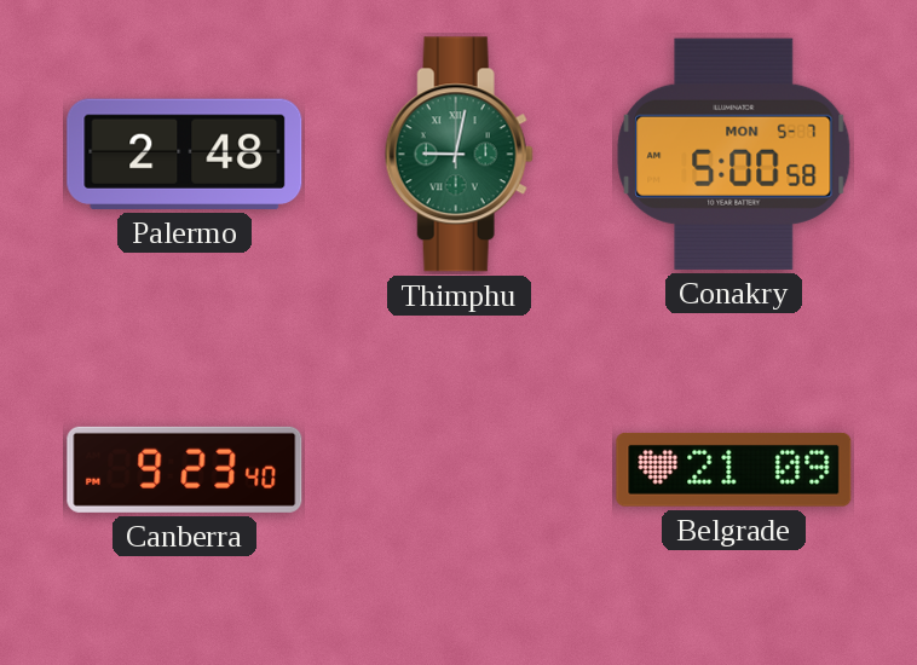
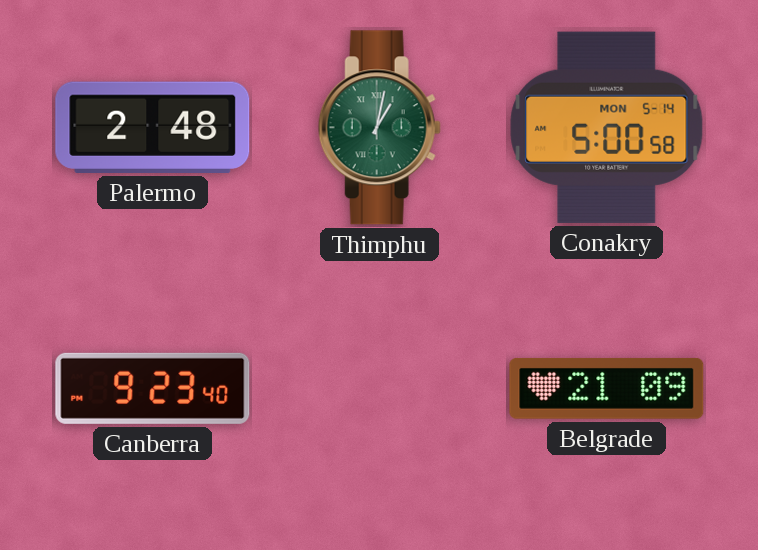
Thimphu: 9:02 -> 1:02 (379, 128)
Conakry date: MON 5-7 -> MON 5-14 (607, 127)
